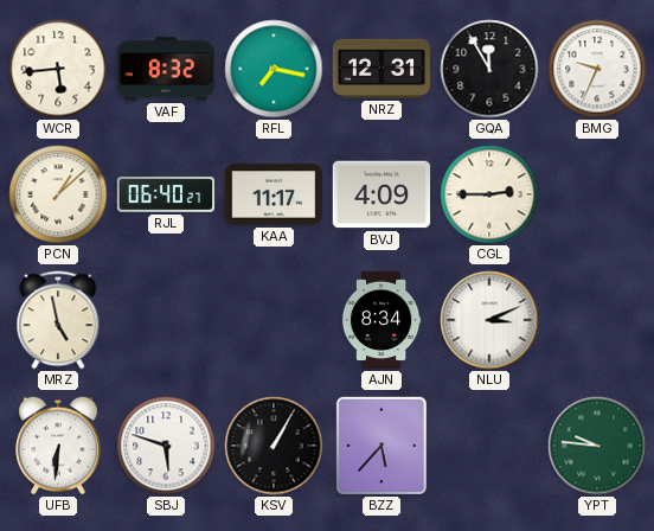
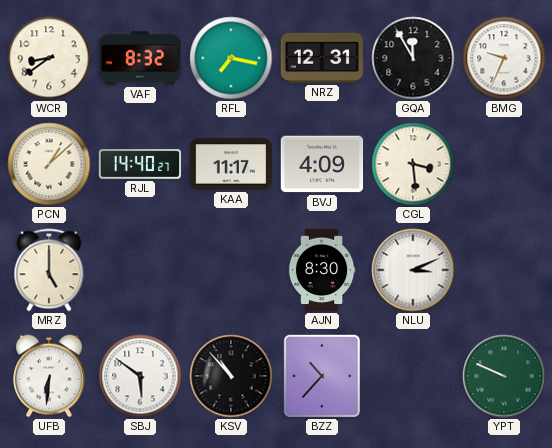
WCR: 5:44 -> 8:39 (49, 58)
RJL: 06:40 -> 14:40 (140, 165)
CGL: 2:45 -> 3:29 (413, 164)
MRZ: 4:58 -> 5:00 (49, 270)
AJN: 8:34 -> 8:30 (322, 270)
SBJ: 5:48 -> 5:51 (140, 376)
KSV: 1:05 -> 10:53 (231, 376)
BZZ: 5:37 -> 10:37 (322, 375)
YPT: 9:46 -> 9:49 (504, 376)
